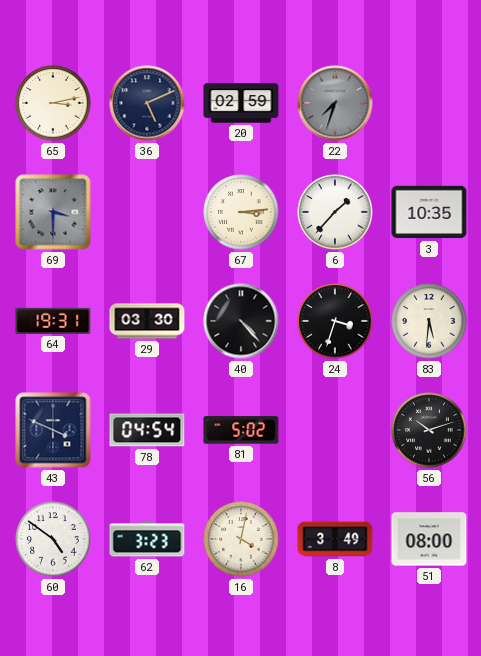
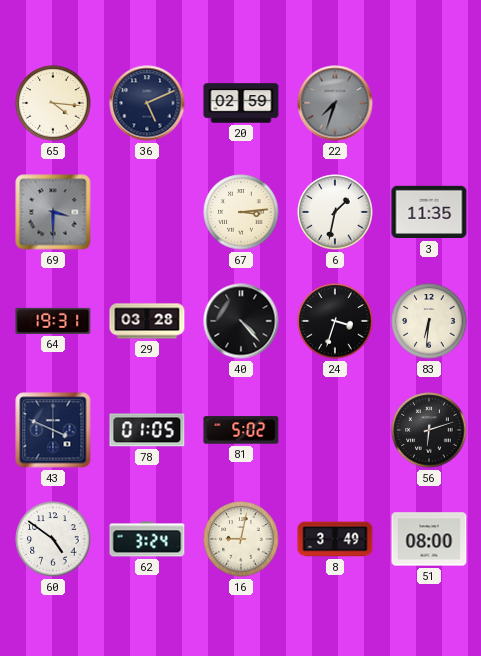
65: 3:13 -> 4:16 (53, 103)
6: 1:37 -> 1:32 (335, 212)
3: 10:35 -> 11:35 (429, 212)
29: 03:30 -> 03:28 (147, 321)
83: 5:31 -> 6:31 (429, 321)
78: 04:54 -> 01:05 (147, 430)
56: 10:12 -> 6:12 (429, 430)
62: 3:23 -> 3:24 (147, 539)
16: 4:02 -> 9:02 (241, 539)
